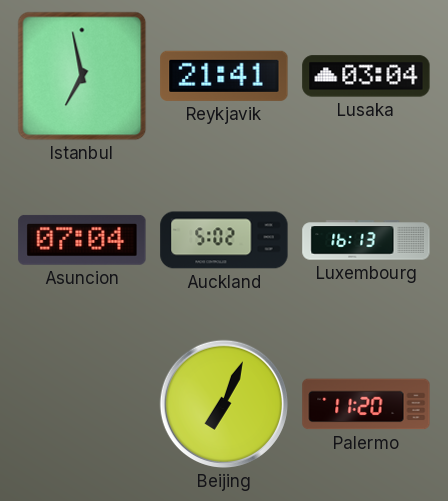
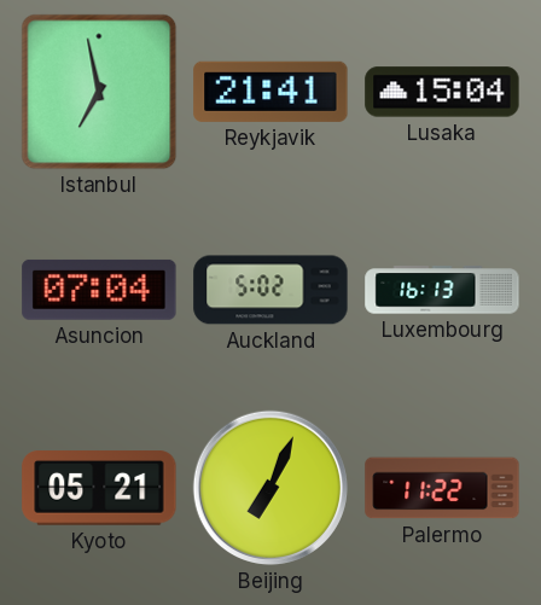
Lusaka: 03:04 -> 15:04 (442, 92)
Kyoto: none -> 05:21 (99, 488)
Palermo: 11:20 -> 11:22 (442, 488)
